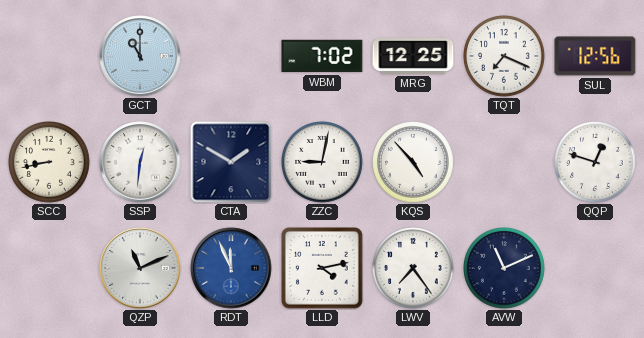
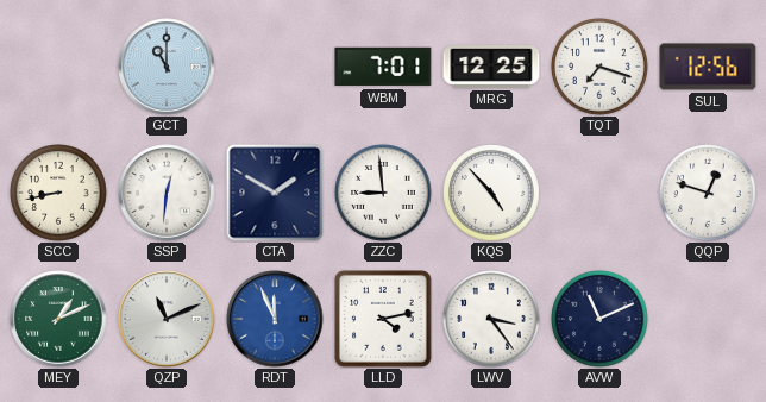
WBM: 7:02 -> 7:01 (383, 67)
TQT: 7:19 -> 7:18 (601, 68)
ZZC: 9:02 -> 8:59 (384, 194)
MEY: none -> 1:11 (58, 319)
LWV: 7:24 -> 3:24 (492, 320)
